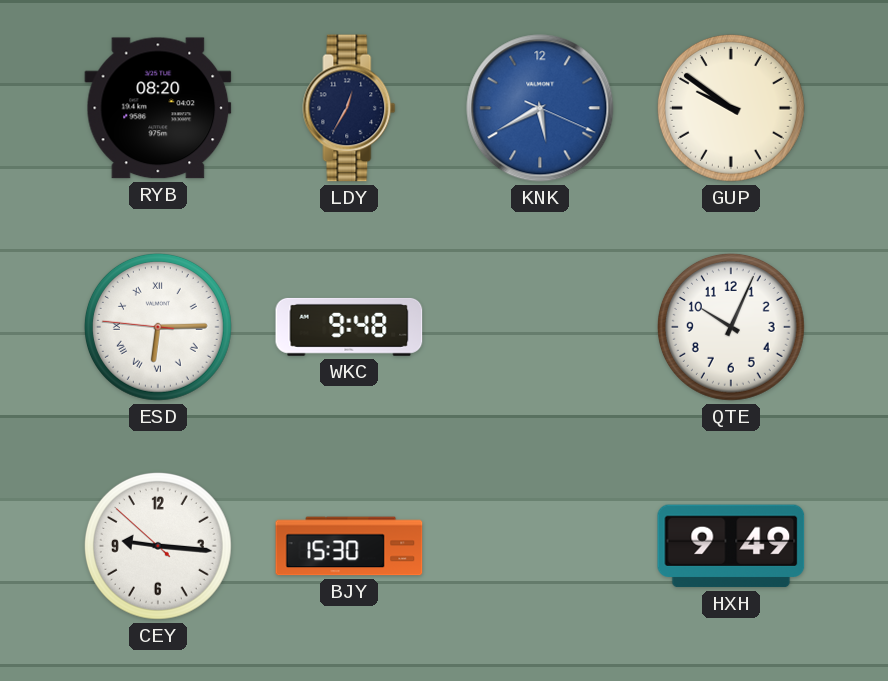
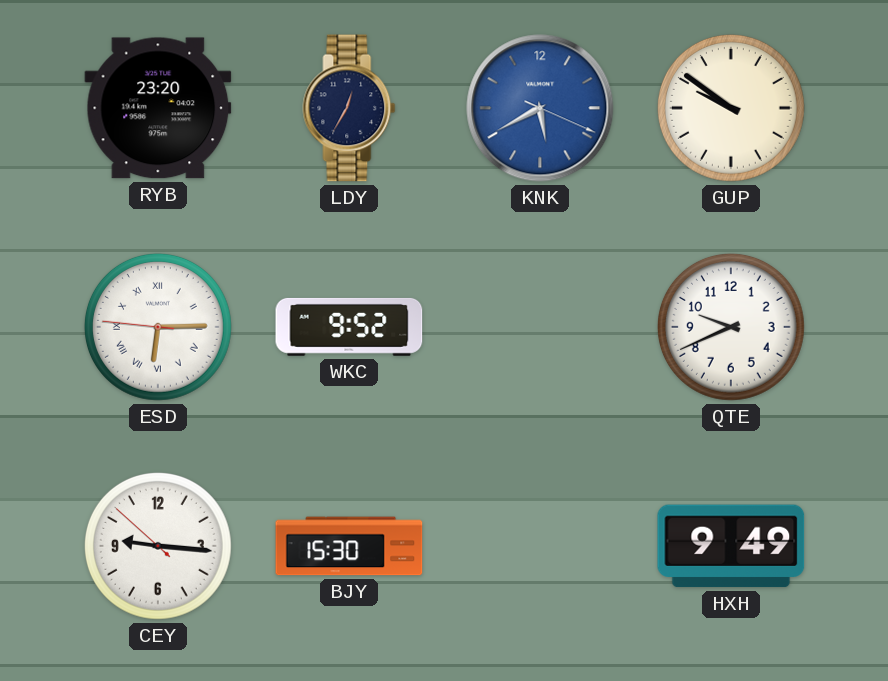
RYB: 08:20 -> 23:20 (158, 108)
WKC: 9:48 -> 9:52 (349, 327)
QTE: 10:04 -> 9:41 (731, 327)
